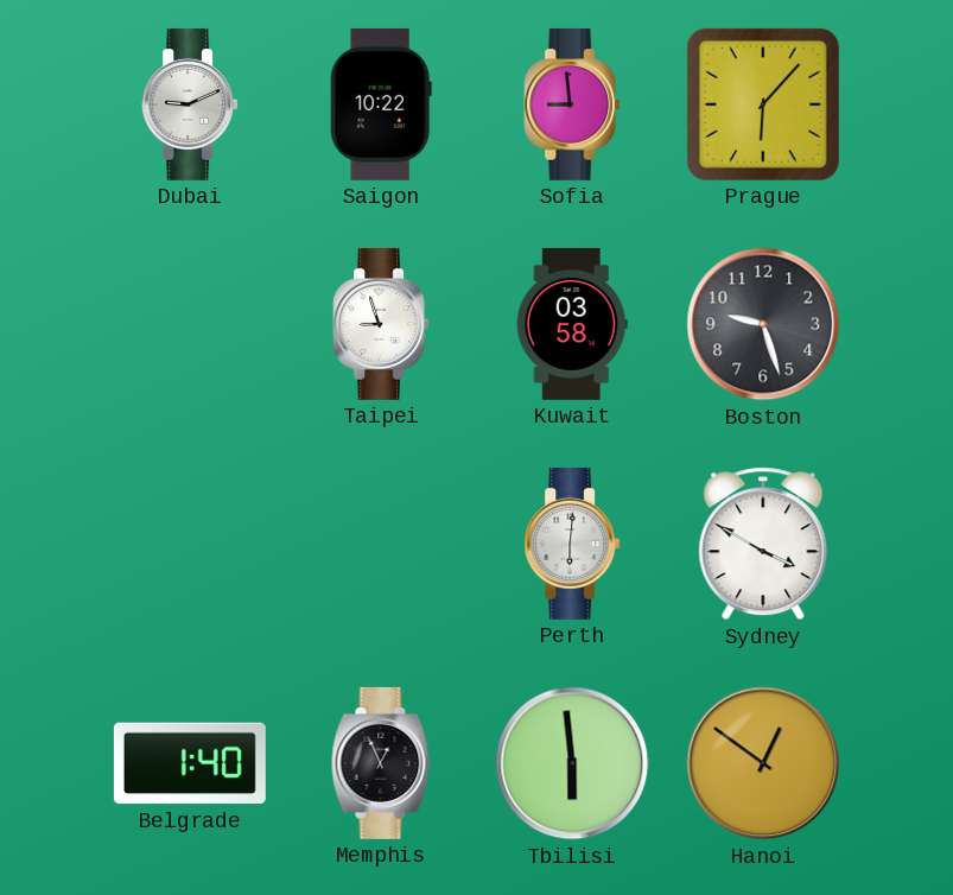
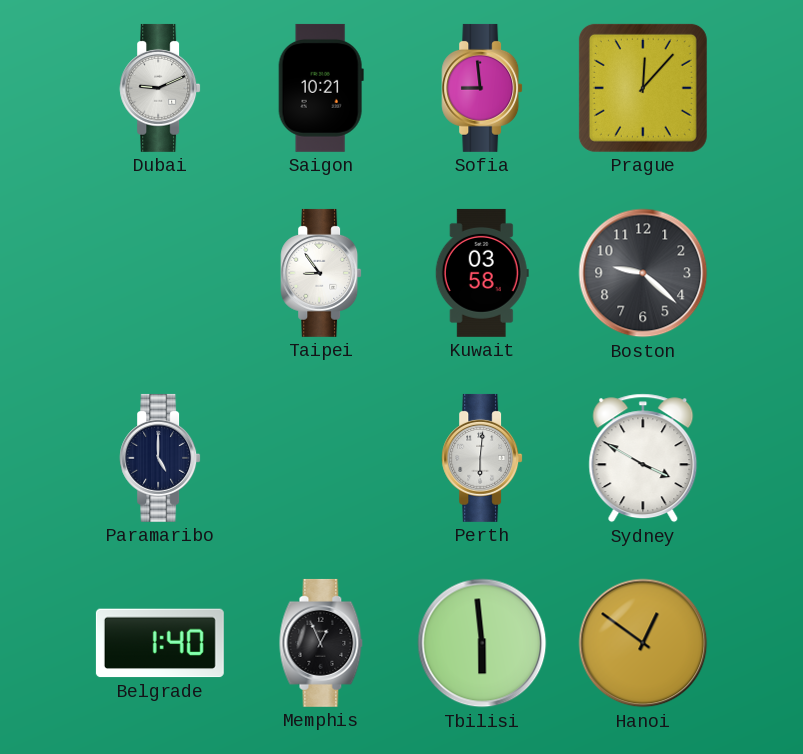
Saigon: 10:22 -> 10:21 (321, 88)
Prague: 6:07 -> 12:07 (643, 88)
Taipei: 8:57 -> 8:54 (321, 273)
Boston: 9:27 -> 9:22 (643, 273)
Paramaribo: none -> 5:00 (160, 458)
